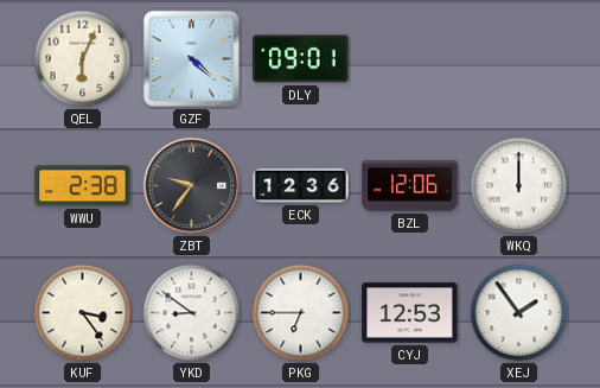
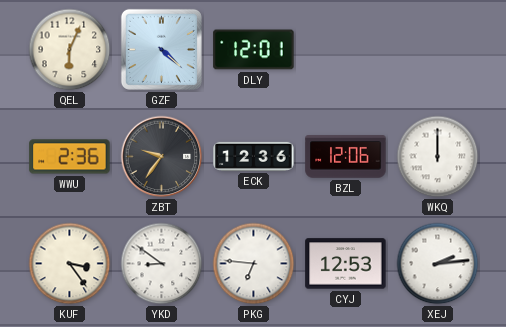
DLY: 09:01 -> 12:01 (254, 50)
WWU: 2:38 -> 2:36 (70, 157)
PKG: 6:45 -> 6:46 (254, 264)
XEJ: 1:54 -> 2:14 (438, 264)
